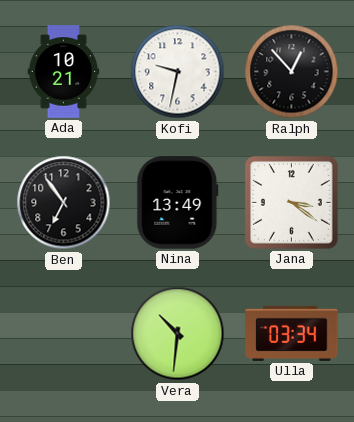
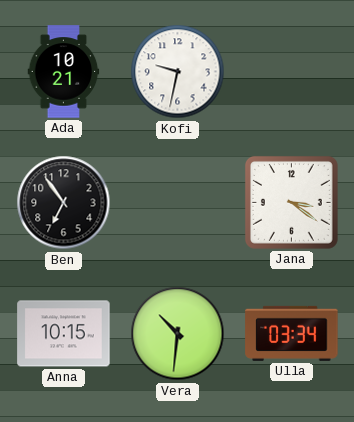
Ralph: 12:53 -> none (292, 72)
Nina: 13:49 -> none (178, 203)
Anna: none -> 10:15 (64, 334)
